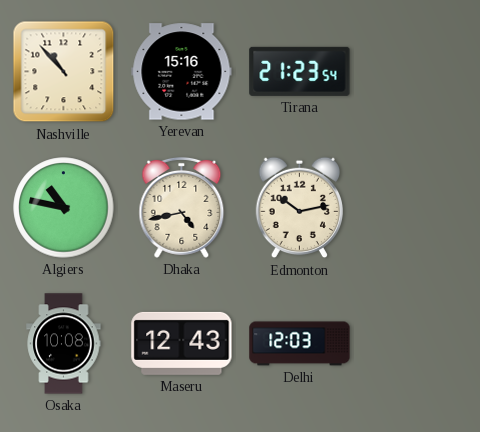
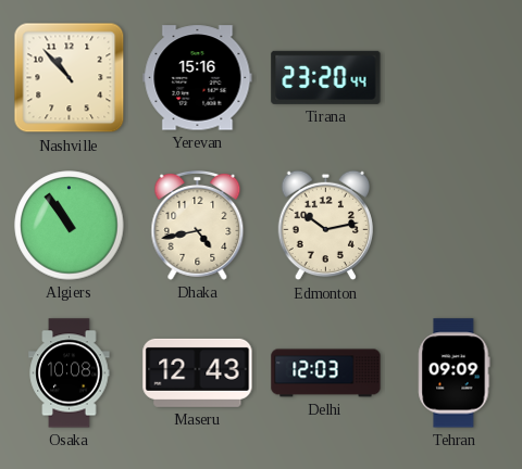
Tirana: 21:23 -> 23:20 (326, 77)
Algiers: 10:47 -> 10:54 (70, 226)
Tehran: none -> 09:09 (455, 373)
